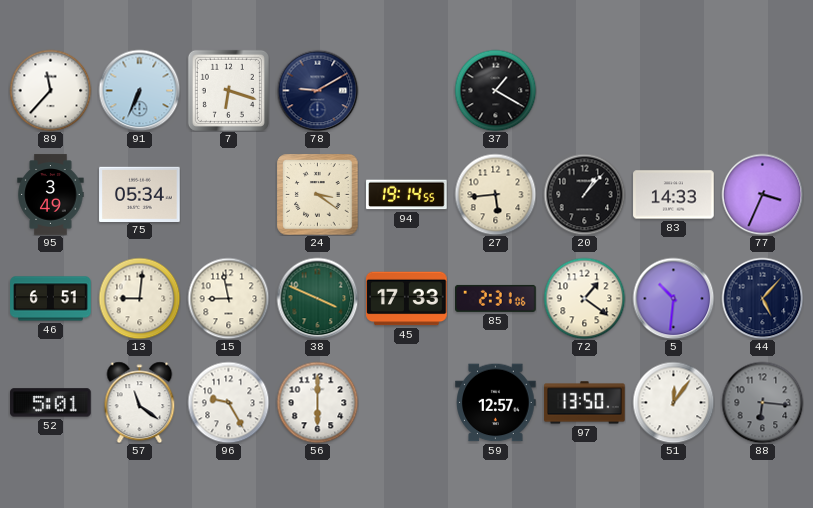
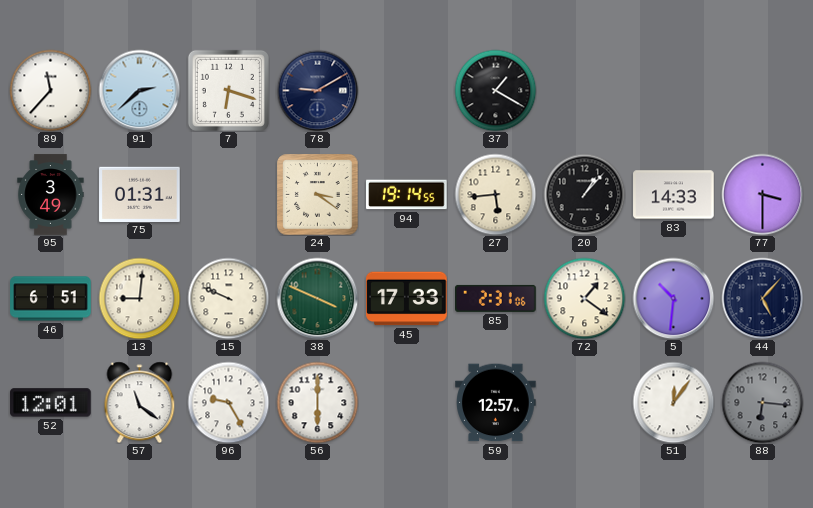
91: 6:34 -> 2:38 (139, 90)
75: 05:34 -> 01:31 (140, 194)
77: 3:34 -> 3:30 (762, 194)
15: 8:58 -> 9:49 (228, 298)
52: 5:01 -> 12:01 (51, 403)
97: 13:50 -> none (585, 403)
